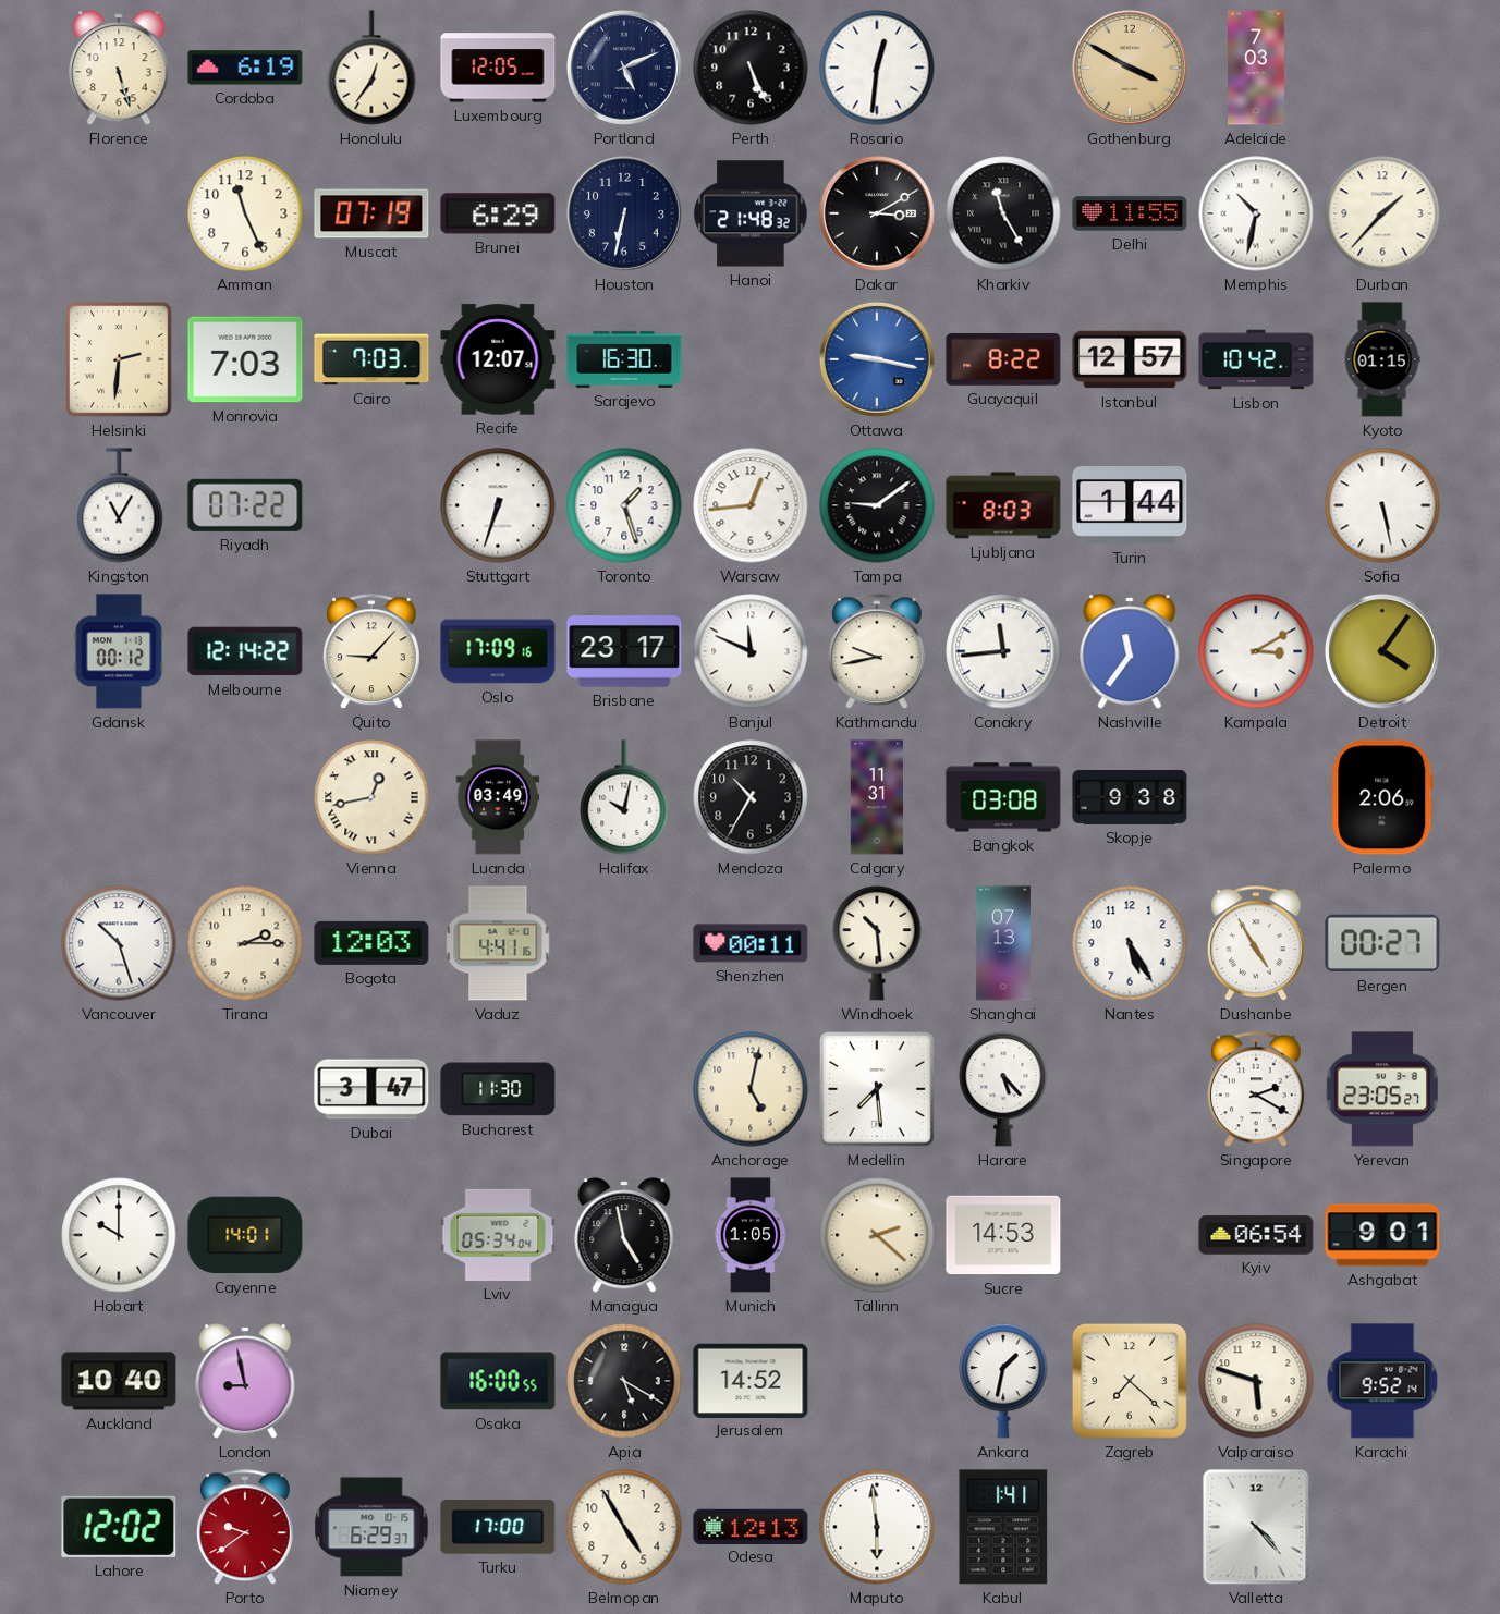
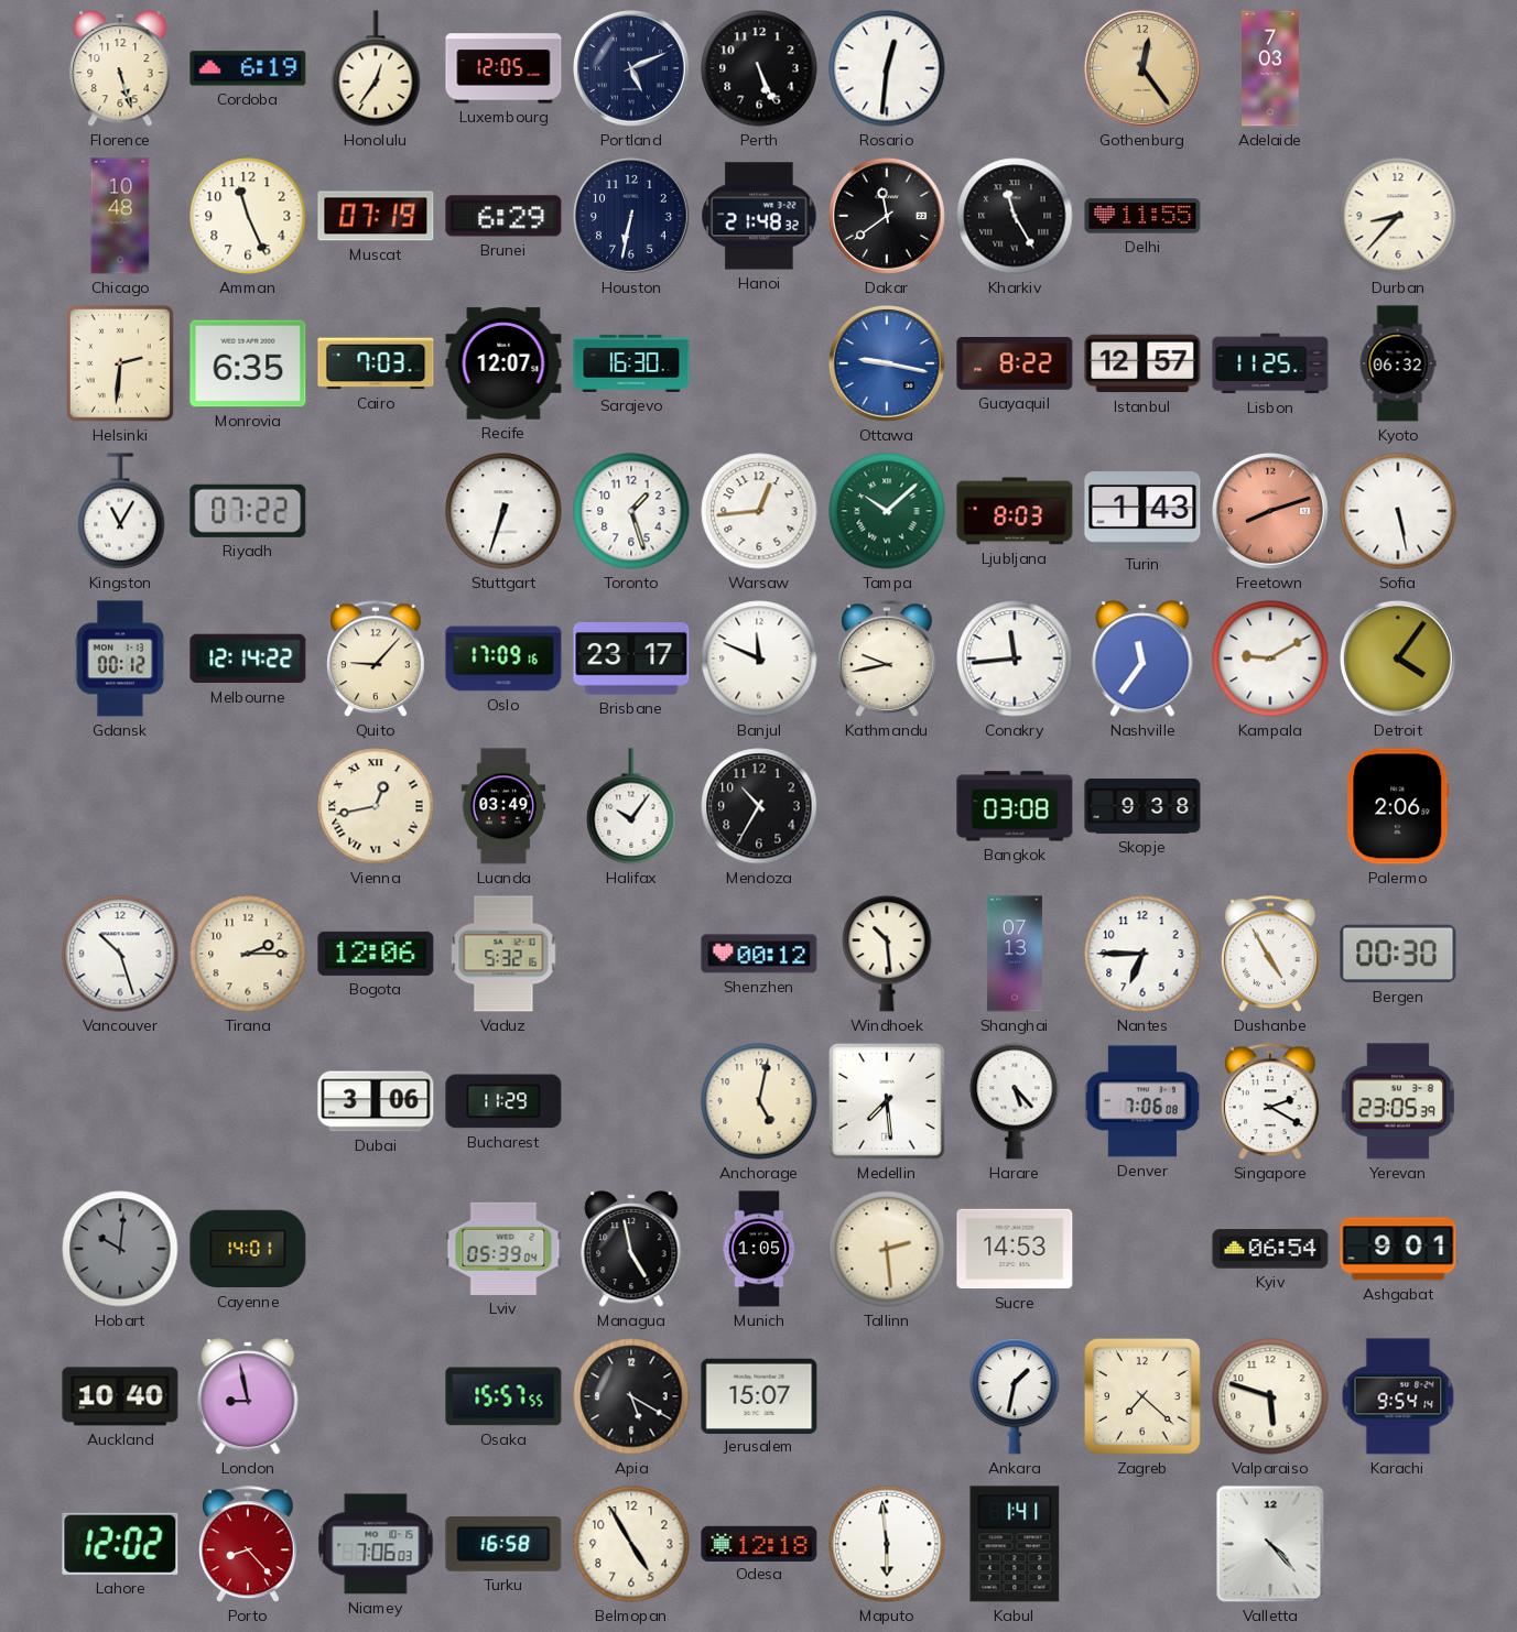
Gothenburg: 3:50 -> 12:24 (1142, 68)
Chicago: none -> 10:48 (120, 216)
Dakar: 3:10 -> 11:39 (887, 216)
Memphis: 10:32 -> none (1256, 213)
Durban: 1:37 -> 8:37 (1398, 216)
Monrovia: 7:03 -> 6:35 (248, 363)
Lisbon: 10:42 -> 11:25 (1270, 363)
Kyoto: 01:15 -> 06:32 (1398, 363)
Tampa: 9:09 -> 10:08 (887, 511)
Tampa dial: black -> green (887, 511)
Turin: 1:44 -> 1:43 (1142, 511)
Freetown: none -> 8:12 (1270, 511)
Kampala: 3:10 -> 9:10 (1270, 659)
Halifax: 10:02 -> 10:06 (631, 806)
Calgary: 11:31 -> none (877, 797)
Bogota: 12:03 -> 12:06 (376, 954)
Vaduz: 4:41 -> 5:32 (503, 954)
Shenzhen: 00:11 -> 00:12 (759, 954)
Nantes: 5:25 -> 6:45 (1142, 954)
Bergen: 00:27 -> 00:30 (1398, 954)
Dubai: 3:47 -> 3:06 (376, 1101)
Bucharest: 11:30 -> 11:29 (503, 1101)
Denver: none -> 7:06 (1142, 1101)
Yerevan: 23:05:27 -> 23:05:39 (1398, 1101)
Hobart: 10:00 -> 10:01 (120, 1249)
Hobart dial: white -> grey (120, 1249)
Lviv: 05:34 -> 05:39 (503, 1249)
Tallinn: 2:22 -> 2:29 (887, 1249)
Osaka: 16:00 -> 15:57 (503, 1396)
Jerusalem: 14:52 -> 15:07 (759, 1395)
Karachi: 9:52 -> 9:54 (1398, 1396)
Porto: 9:39 -> 8:23 (249, 1545)
Niamey: 6:29 -> 7:06 (376, 1544)
Turku: 17:00 -> 16:58 (503, 1544)
Odesa: 12:13 -> 12:18 (759, 1543)
